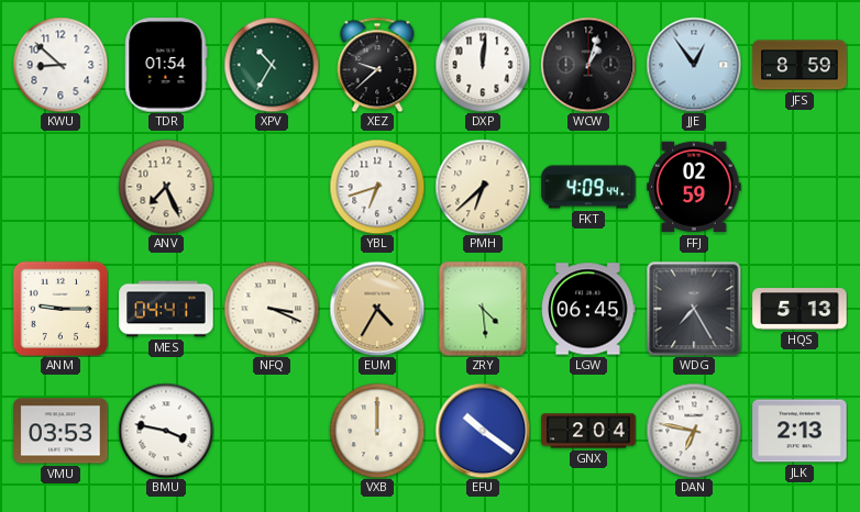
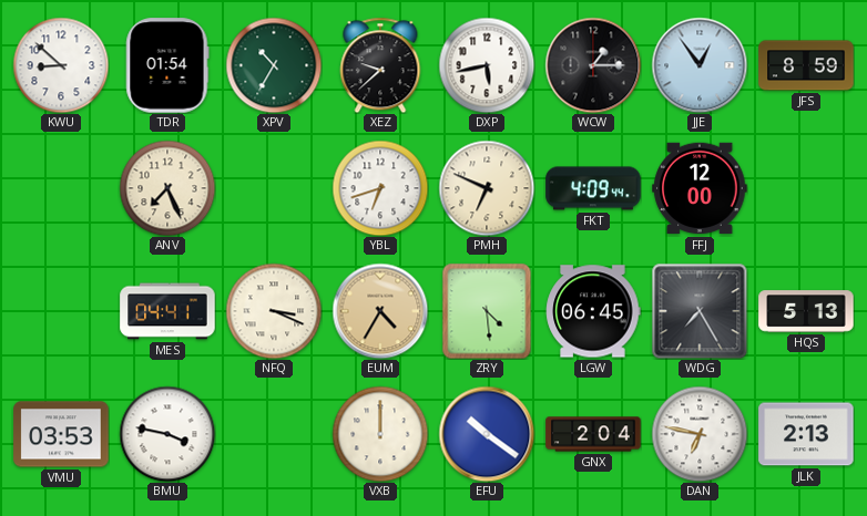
DXP: 12:01 -> 5:43 (487, 65)
WCW: 1:03 -> 1:15 (593, 65)
PMH: 6:38 -> 6:49 (487, 188)
FFJ: 02:59 -> 12:00 (700, 188)
ANM: 9:15 -> none (60, 309)
